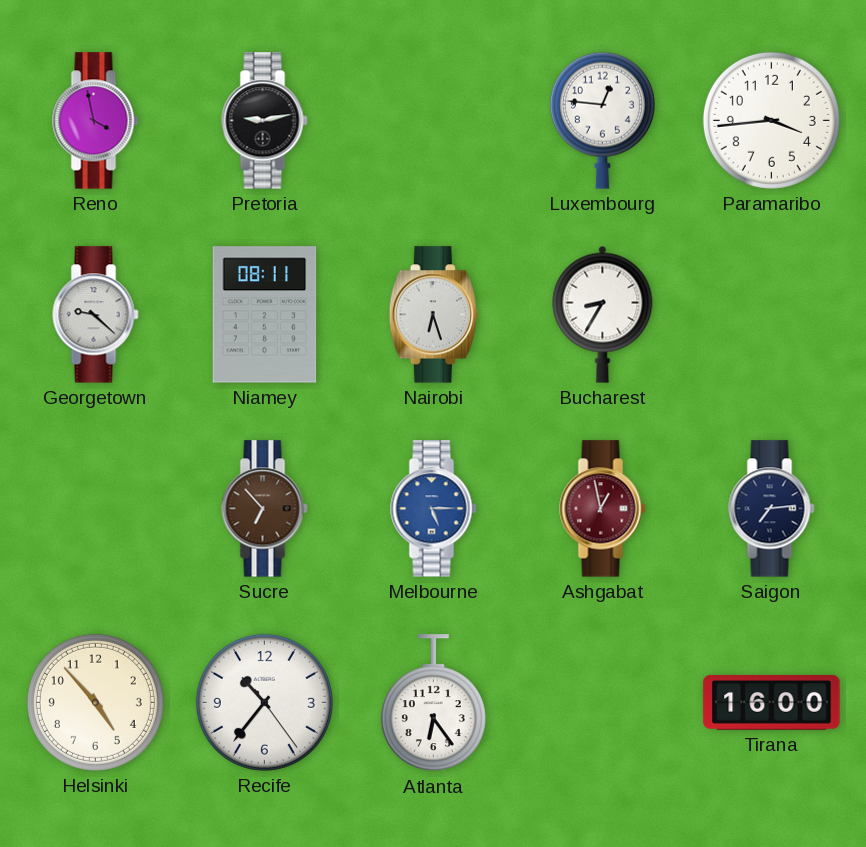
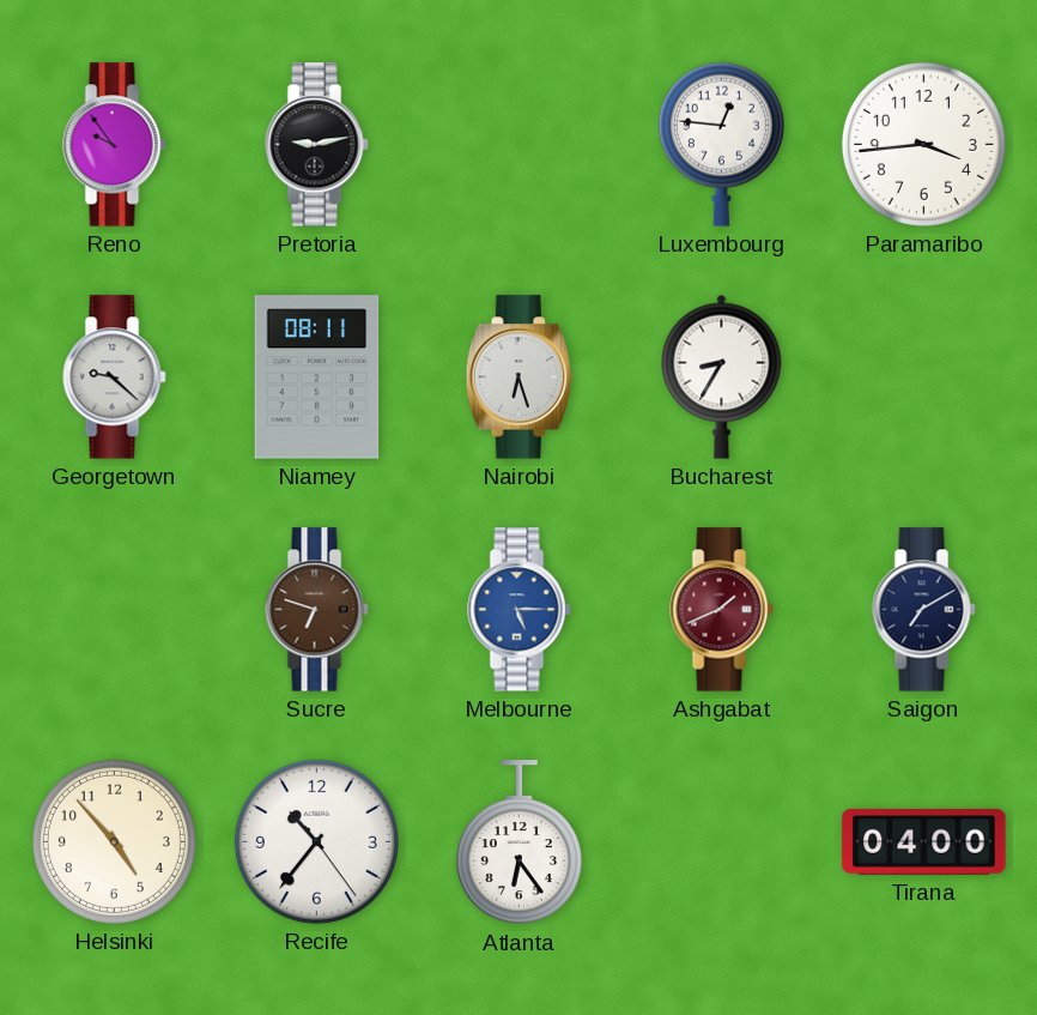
Reno: 3:58 -> 9:54 (115, 145)
Sucre: 6:53 -> 6:48 (317, 610)
Ashgabat: 12:58 -> 1:41 (722, 610)
Saigon: 7:14 -> 7:10 (924, 610)
Tirana: 16:00 -> 04:00 (924, 842)
